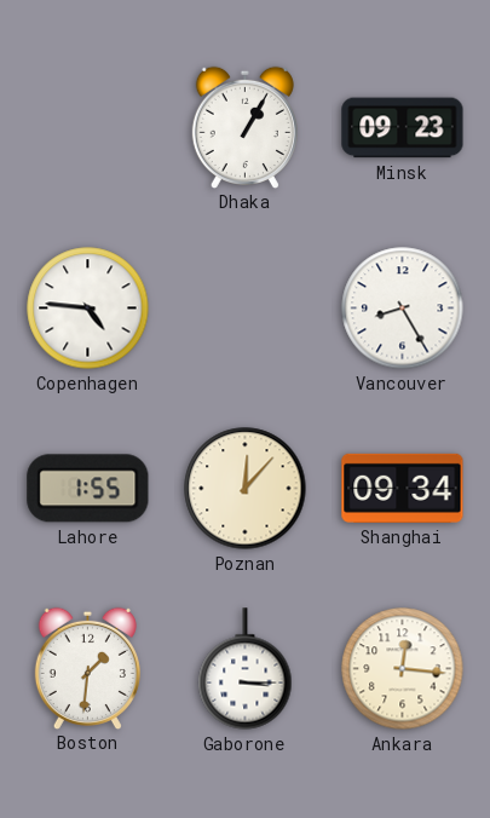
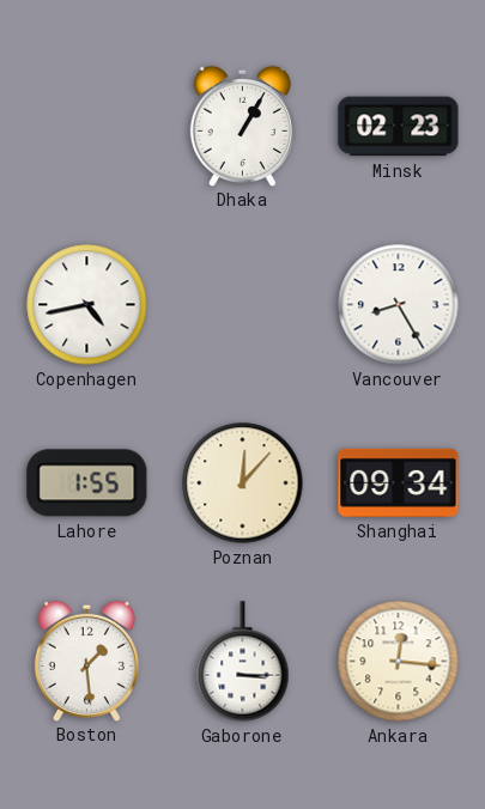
Minsk: 09:23 -> 02:23 (399, 127)
Copenhagen: 4:46 -> 4:43 (87, 305)
Boston: 1:31 -> 1:29 (86, 661)
